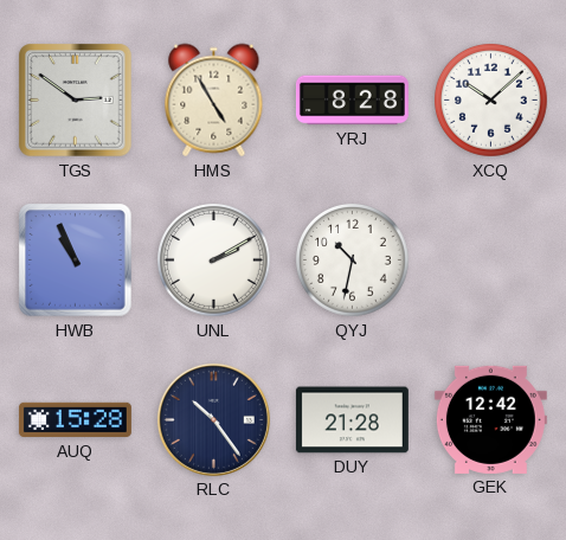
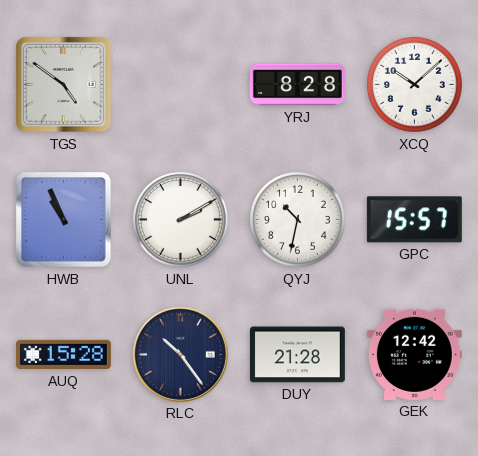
TGS: 2:51 -> 4:51 (64, 85)
HMS: 4:55 -> none (214, 101)
GPC: none -> 15:57 (414, 220)
